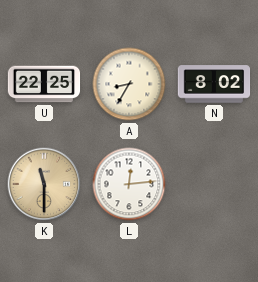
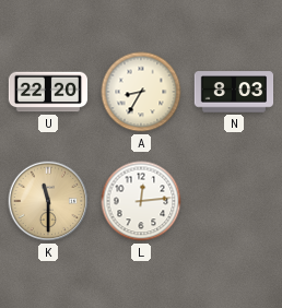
U: 22:25 -> 22:20 (48, 92)
N: 8:02 -> 8:03 (234, 92)
